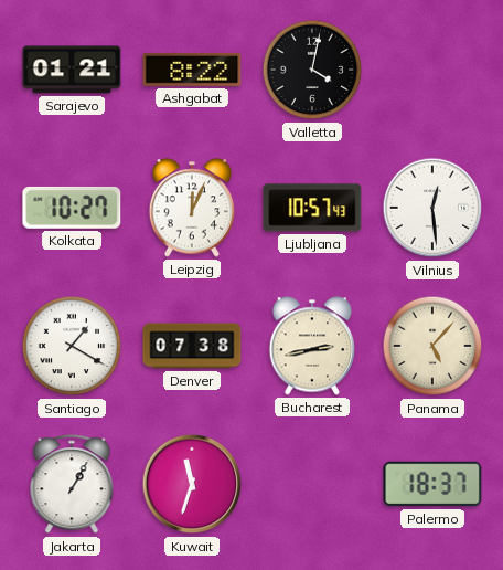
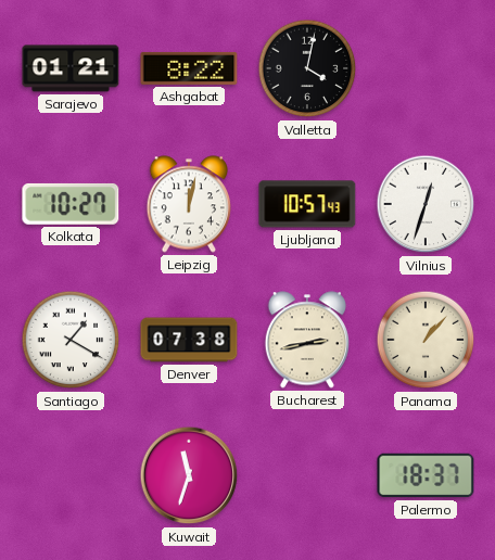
Leipzig: 12:04 -> 12:02 (188, 204)
Vilnius: 12:29 -> 12:33 (426, 204)
Panama: 5:07 -> 1:07 (426, 340)
Jakarta: 1:05 -> none (72, 485)
